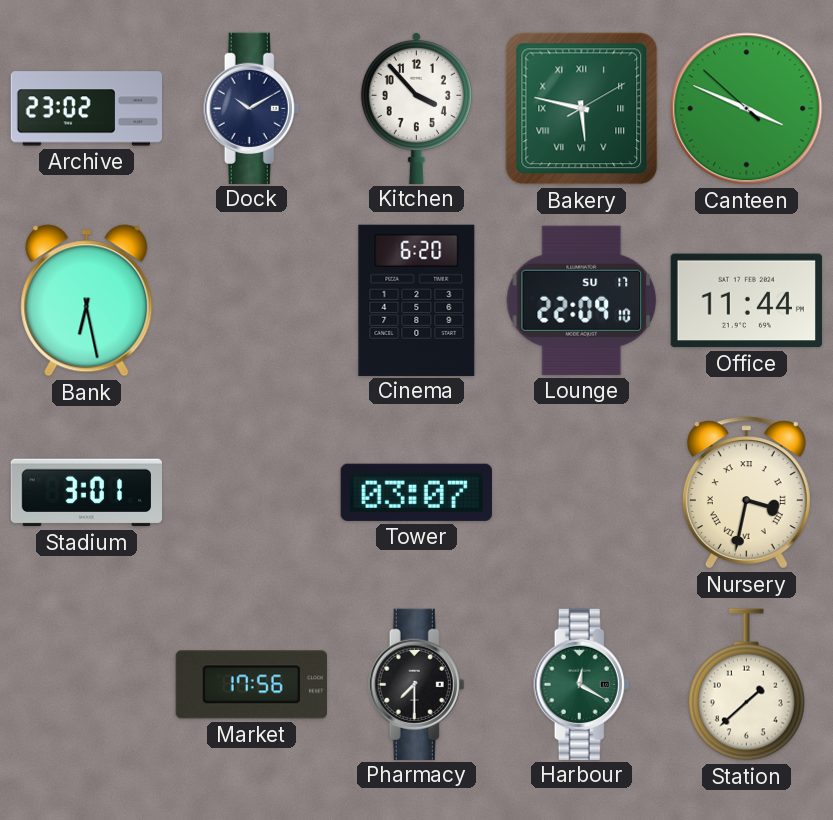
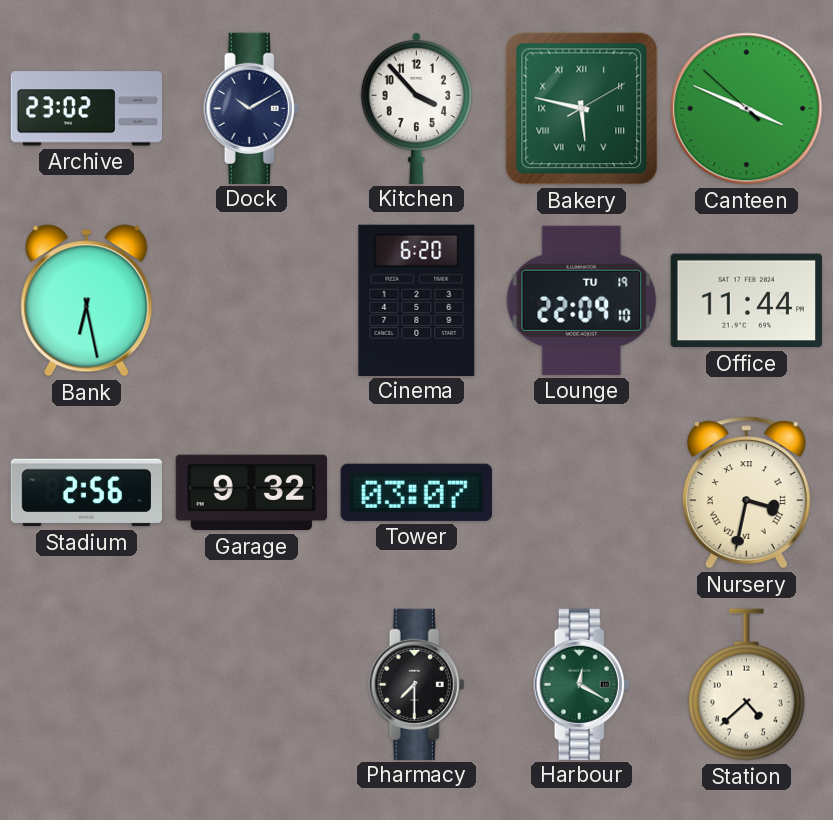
Lounge date: SU 17 -> TU 19 (582, 300)
Stadium: 3:01 -> 2:56 (86, 493)
Garage: none -> 9:32 (251, 493)
Market: 17:56 -> none (251, 685)
Station: 1:38 -> 4:38 (746, 685)
